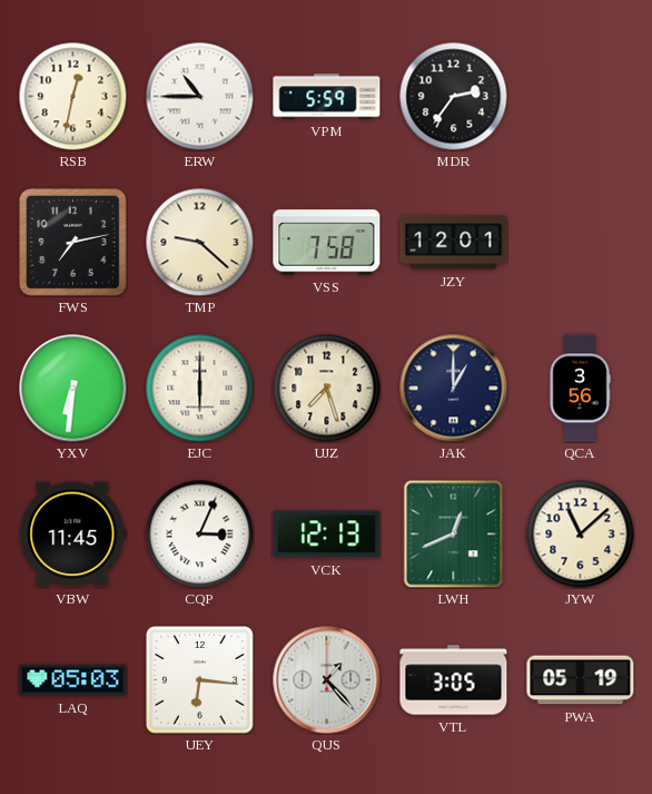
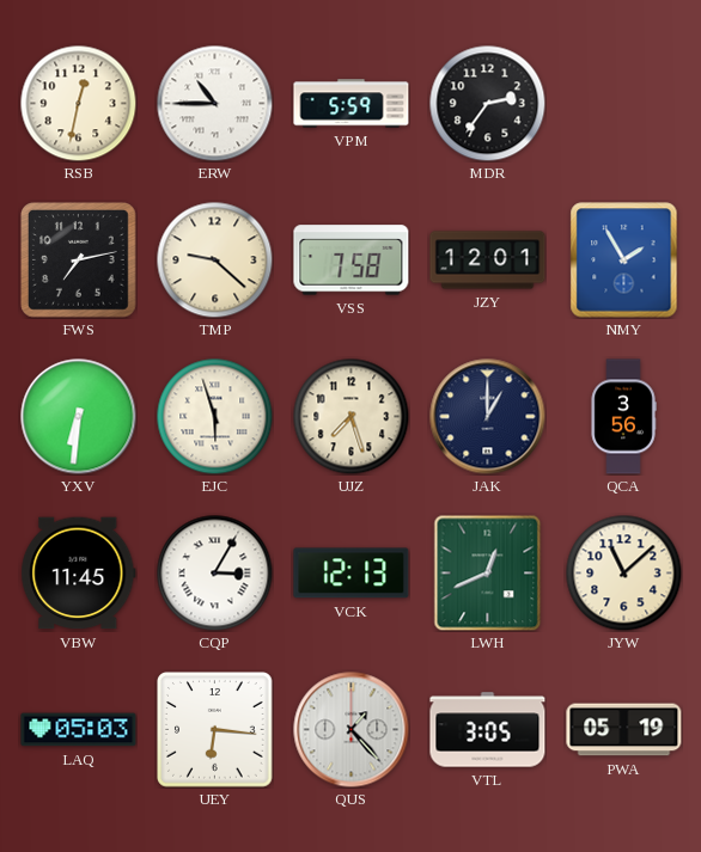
NMY: none -> 1:55 (624, 260)
EJC: 6:00 -> 5:57 (214, 416)
CQP: 3:04 -> 3:05 (214, 572)
